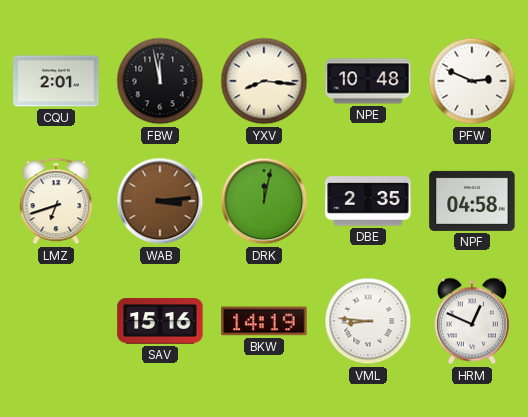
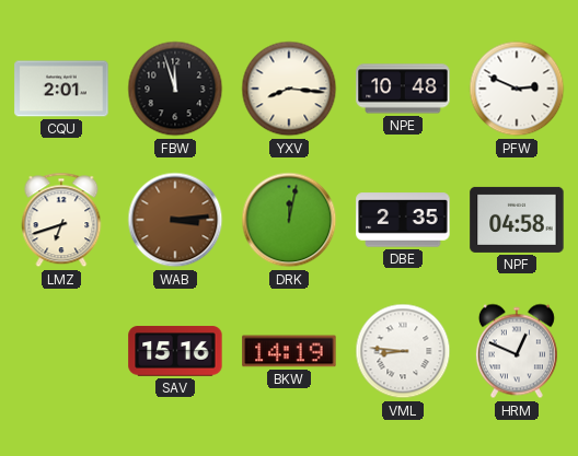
FBW: 11:58 -> 11:57 (175, 89)
